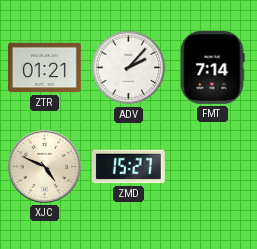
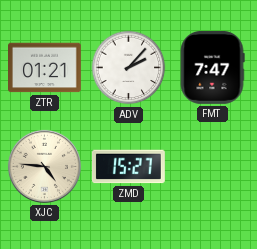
FMT: 7:14 -> 7:47 (212, 67)
XJC: 4:49 -> 4:46 (44, 166)
